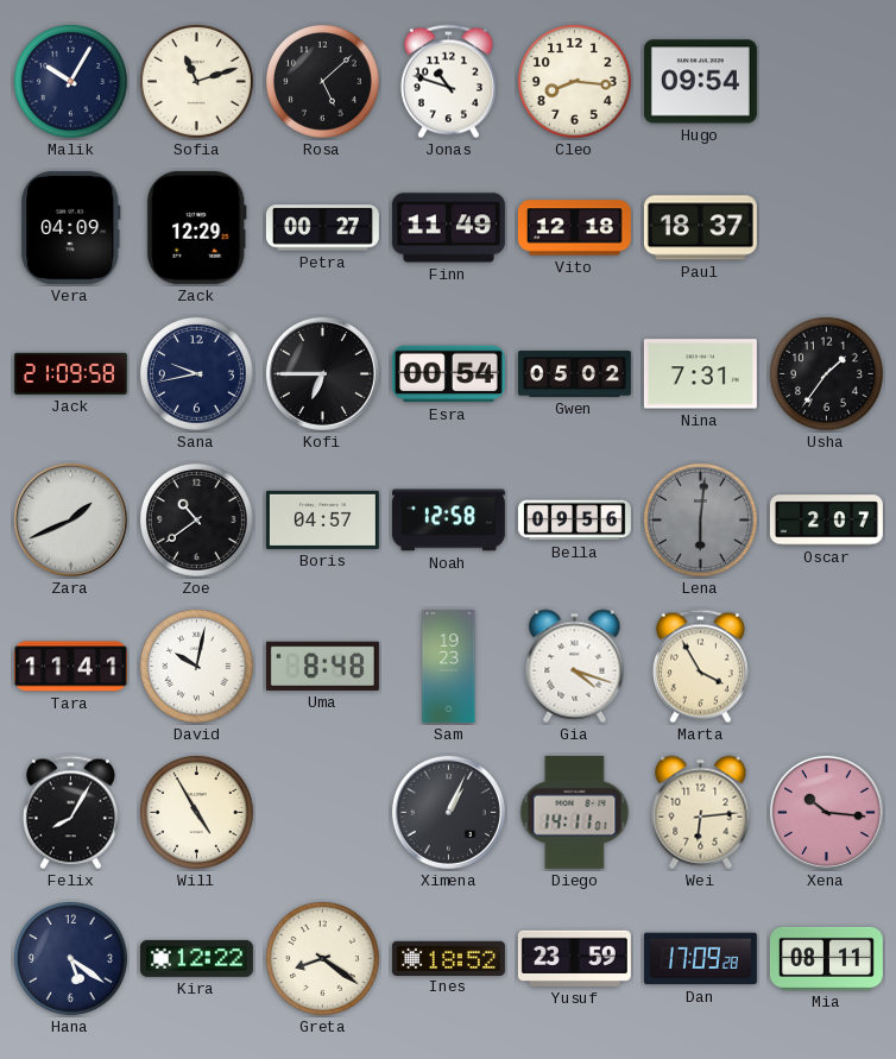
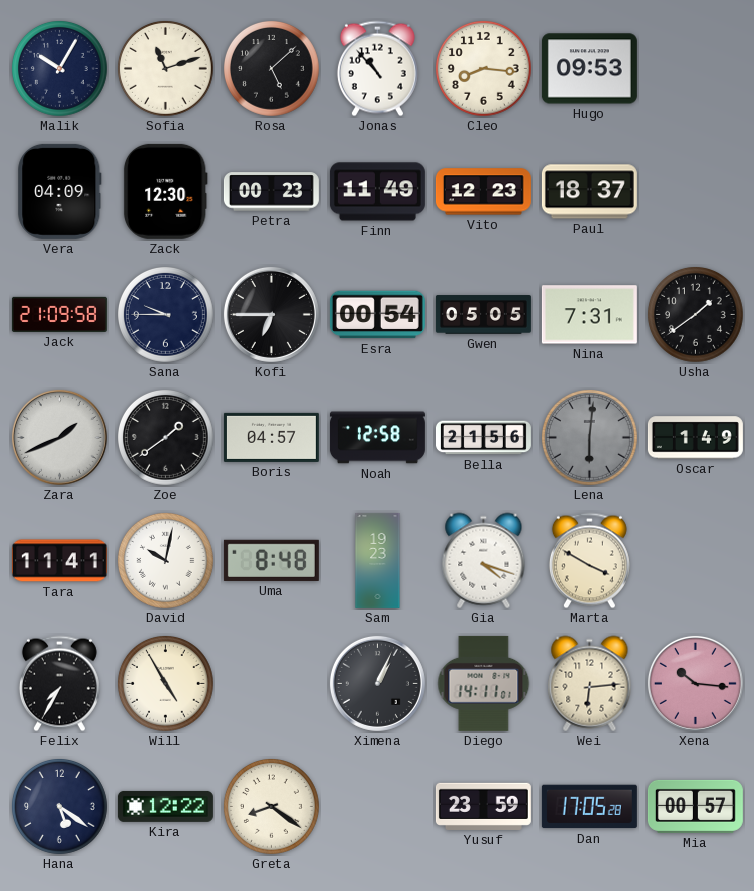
Jonas: 10:48 -> 10:53 (377, 69)
Hugo: 09:54 -> 09:53 (589, 69)
Zack: 12:29 -> 12:30 (165, 191)
Petra: 00:27 -> 00:23 (271, 192)
Vito: 12:18 -> 12:23 (483, 192)
Sana: 9:43 -> 9:45 (166, 315)
Gwen: 05:02 -> 05:05 (483, 315)
Usha: 1:36 -> 1:39 (696, 315)
Zoe: 10:39 -> 1:39 (166, 438)
Bella: 09:56 -> 21:56 (483, 438)
Oscar: 2:07 -> 1:49 (695, 438)
Marta: 3:55 -> 3:50 (589, 561)
Felix: 8:05 -> 7:35 (59, 684)
Ines: 18:52 -> none (448, 958)
Dan: 17:09 -> 17:05 (589, 807)
Mia: 08:11 -> 00:57 (695, 806)
